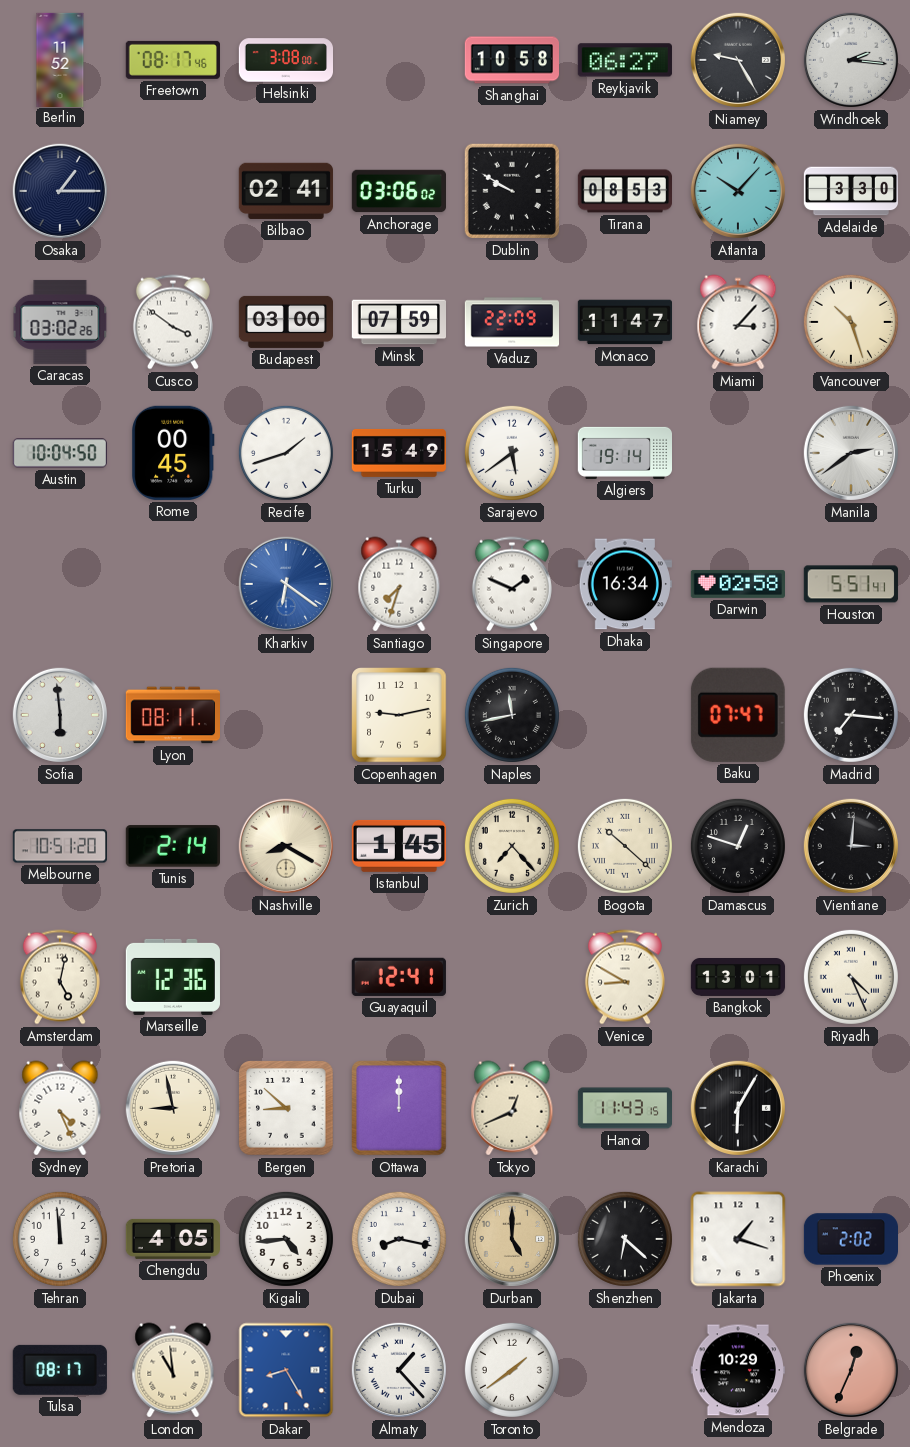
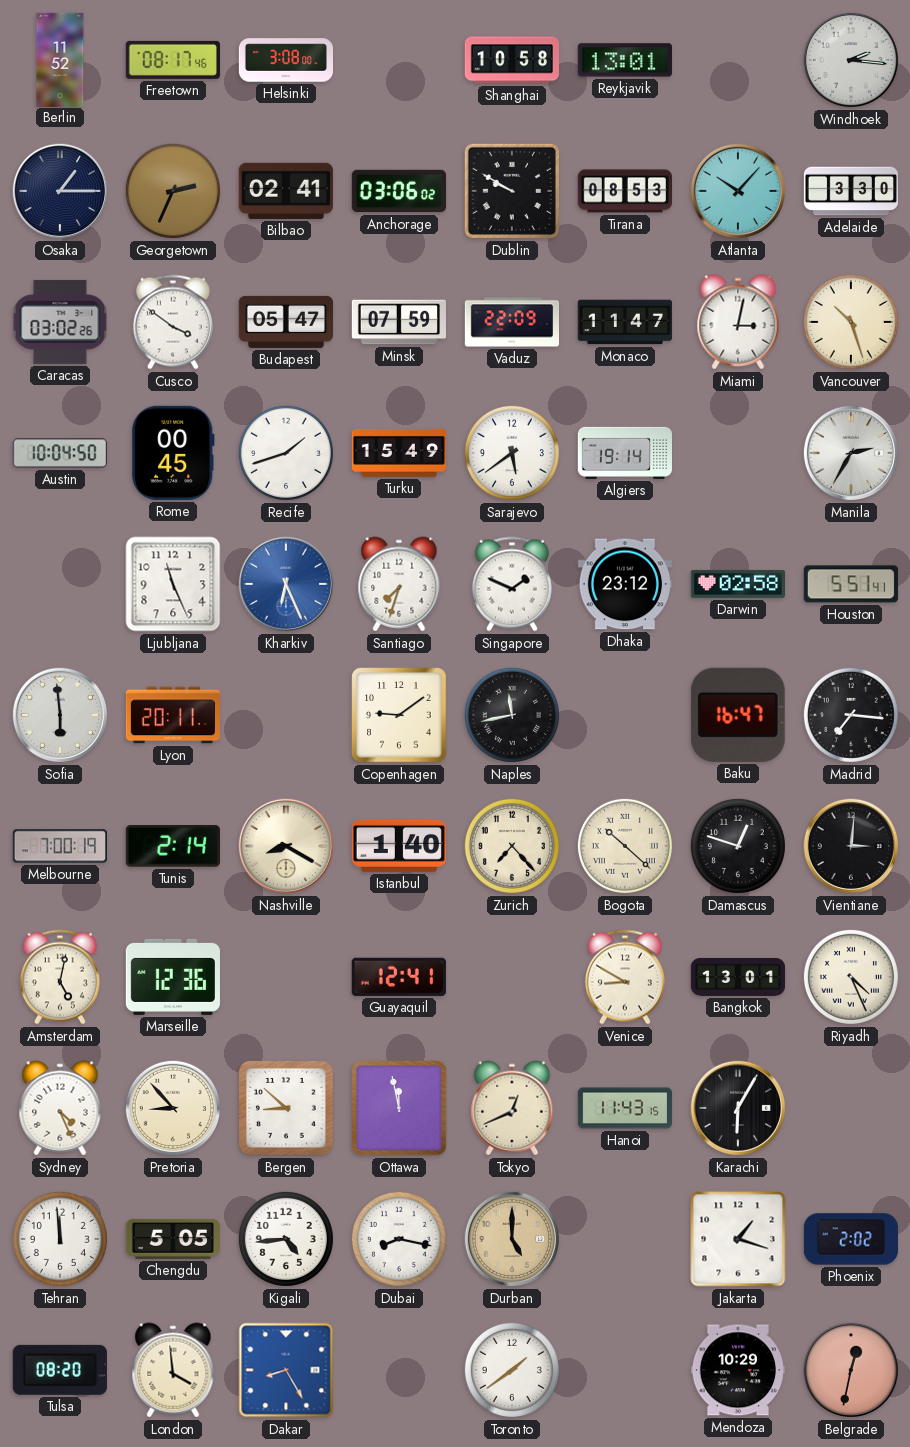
Reykjavik: 06:27 -> 13:01 (625, 60)
Niamey: 9:25 -> none (738, 60)
Georgetown: none -> 2:34 (173, 191)
Budapest: 03:00 -> 05:47 (285, 322)
Miami: 3:07 -> 3:02 (738, 322)
Manila: 2:39 -> 2:35 (851, 453)
Ljubljana: none -> 11:26 (173, 584)
Kharkiv: 6:21 -> 6:26 (286, 584)
Dhaka: 16:34 -> 23:12 (625, 584)
Lyon: 08:11 -> 20:11 (172, 715)
Copenhagen: 9:13 -> 9:09 (399, 715)
Baku: 07:47 -> 16:47 (738, 715)
Melbourne: 10:51 -> 7:00 (59, 846)
Istanbul: 1:45 -> 1:40 (399, 846)
Pretoria: 8:58 -> 8:53 (173, 1108)
Ottawa: 12:00 -> 11:58 (399, 1108)
Chengdu: 4:05 -> 5:05 (172, 1239)
Shenzhen: 6:22 -> none (625, 1239)
Tulsa: 08:17 -> 08:20 (60, 1370)
London: 10:59 -> 3:59 (173, 1370)
Almaty: 1:23 -> none (399, 1370)
Belgrade: 12:34 -> 12:32 (851, 1370)
